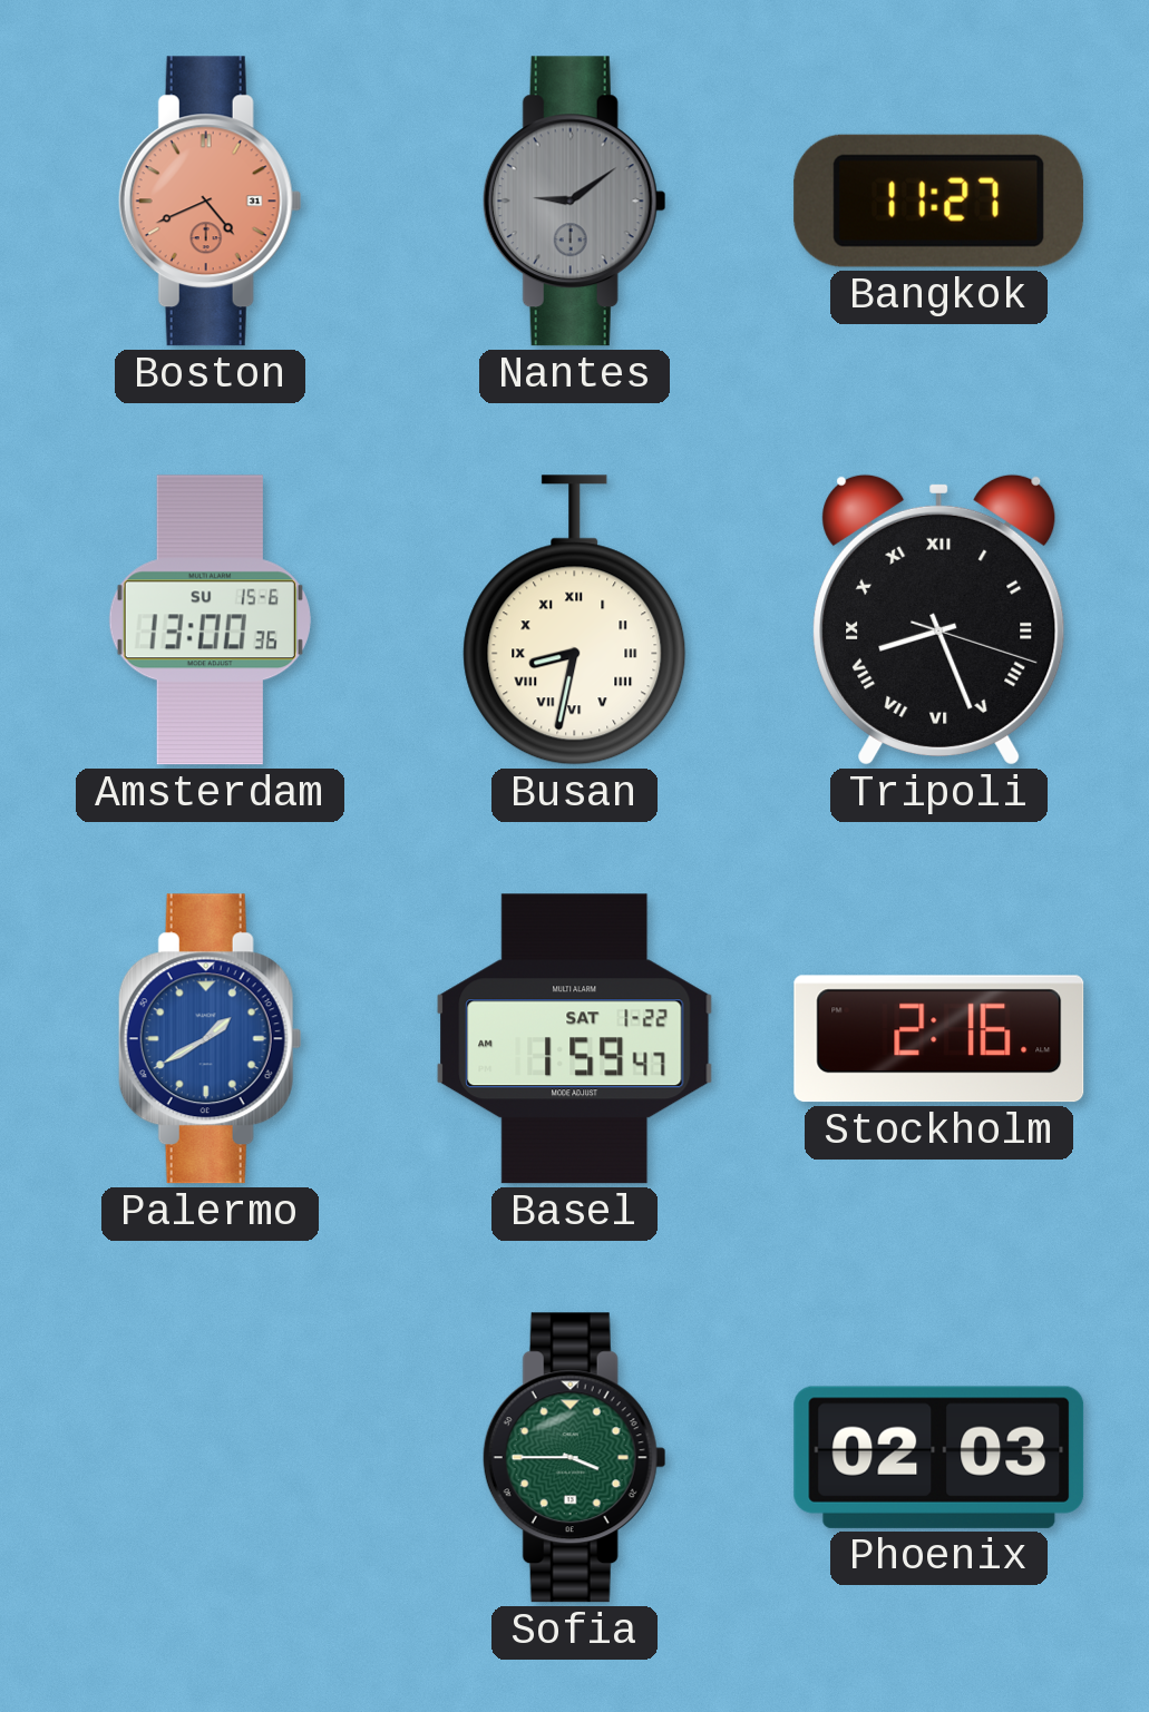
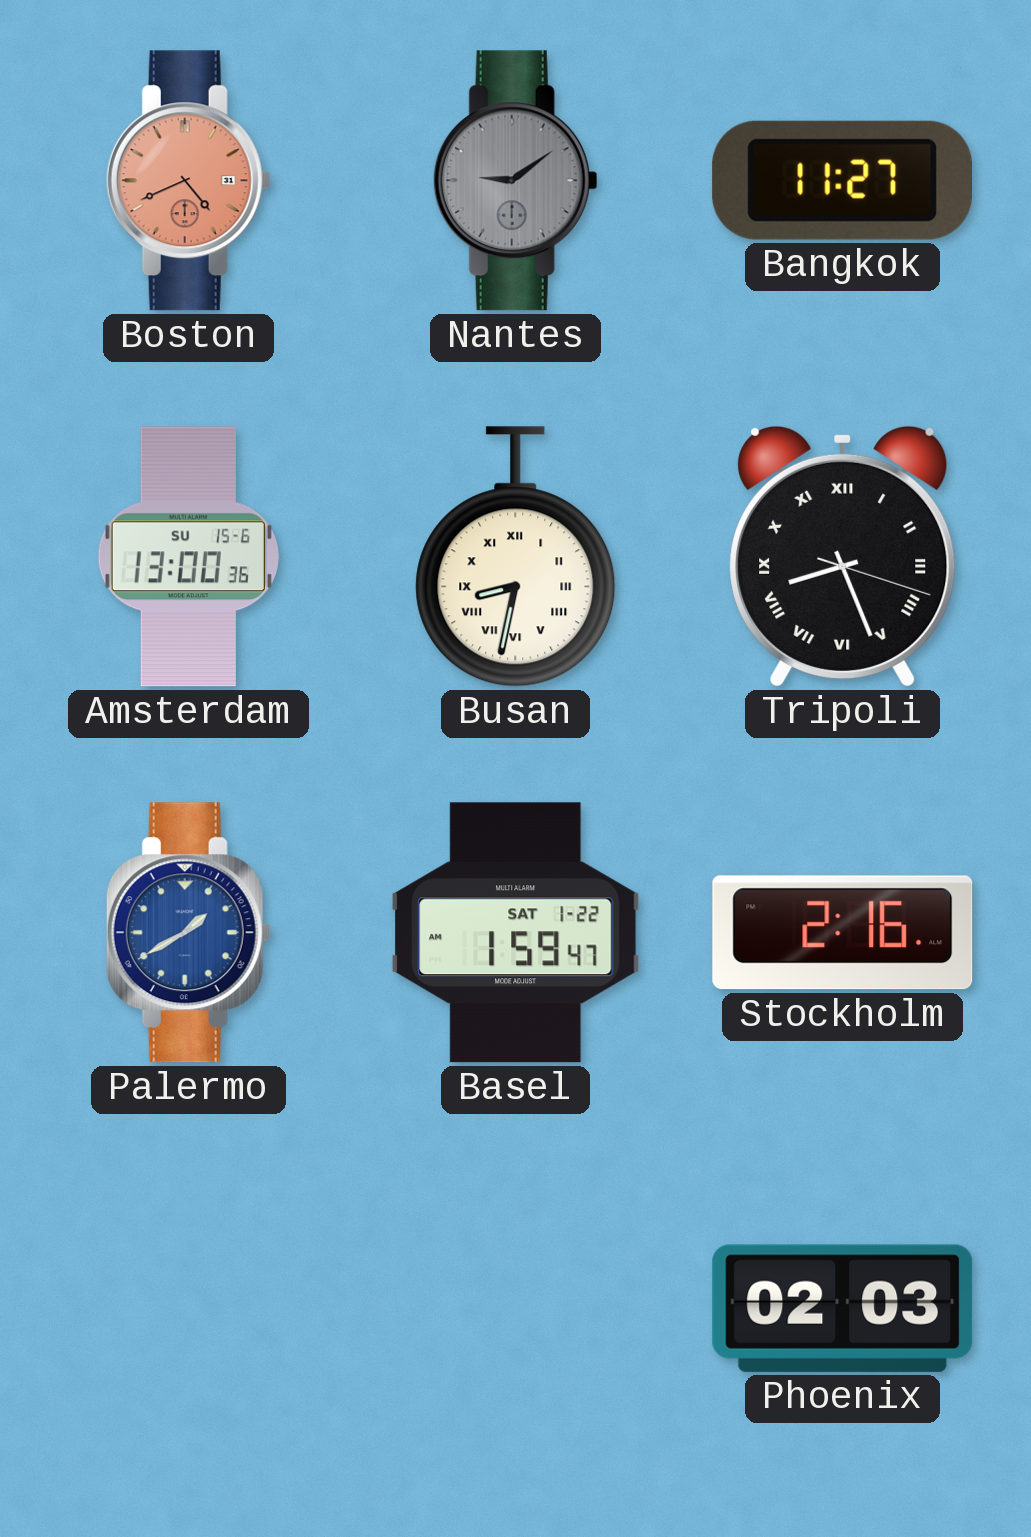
Sofia: 3:45 -> none (574, 1458)
